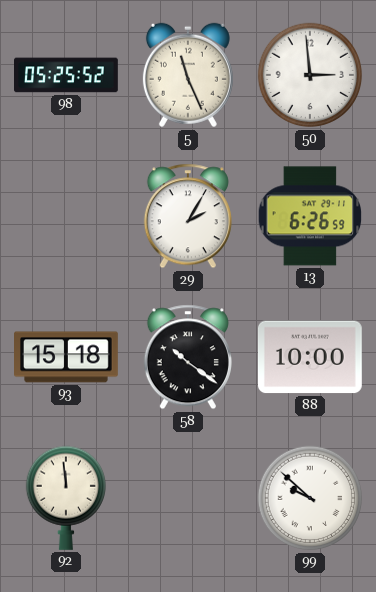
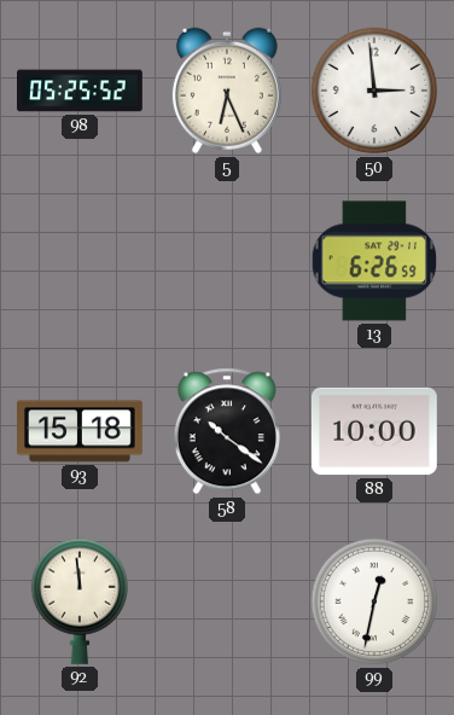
5: 11:26 -> 6:26 (227, 91)
29: 2:05 -> none (188, 216)
99: 9:52 -> 12:32 (374, 601)
